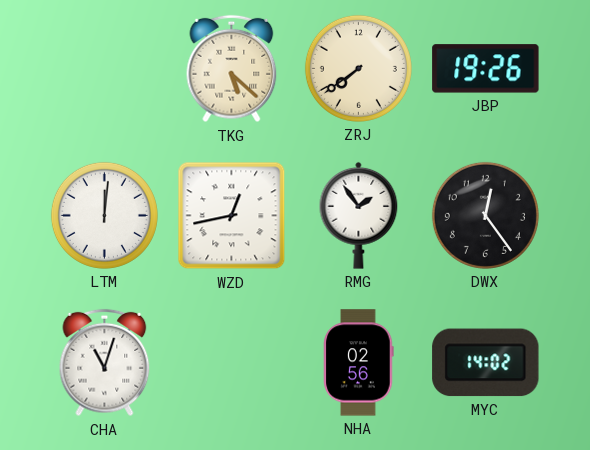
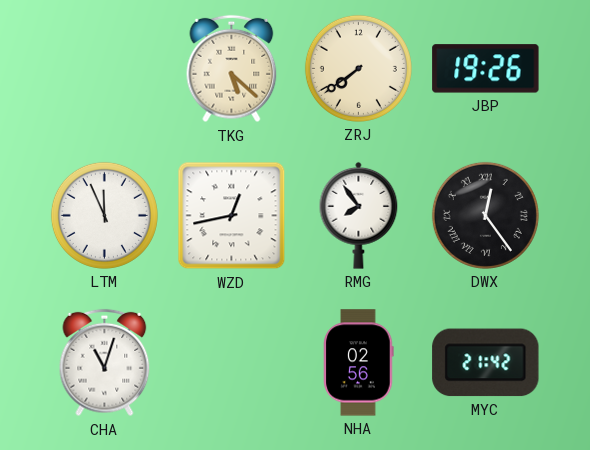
LTM: 12:01 -> 11:56 (104, 215)
RMG: 1:54 -> 7:54 (359, 215)
DWX numerals: Arabic -> Roman (485, 215)
MYC: 14:02 -> 21:42 (486, 363)
